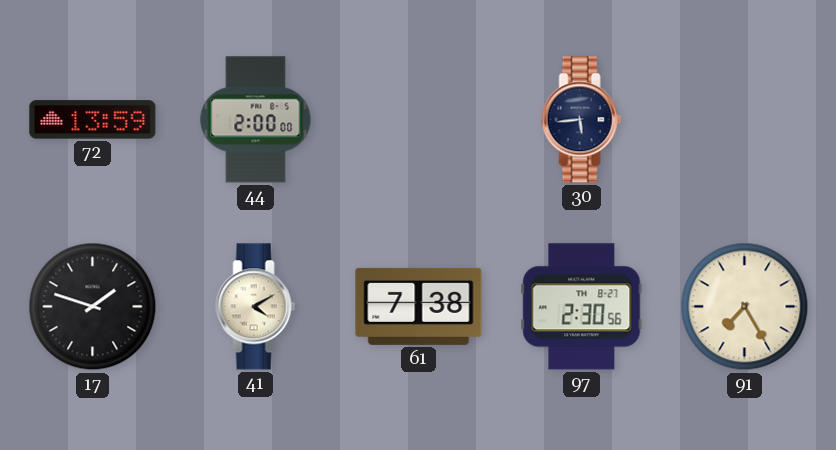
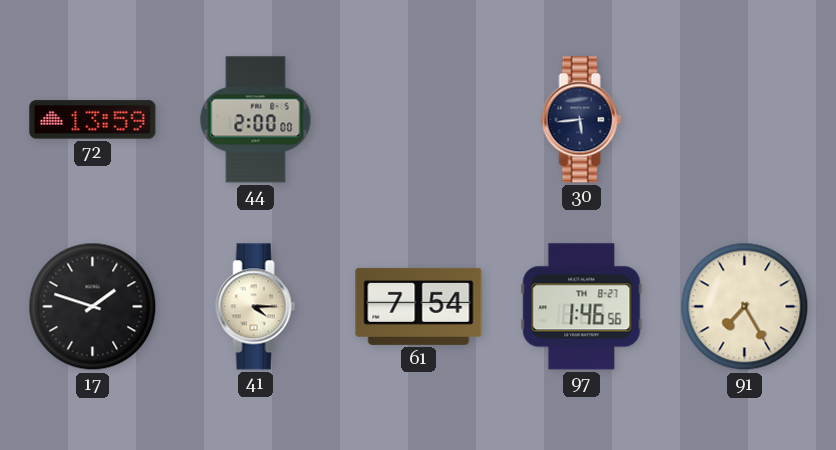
41: 4:10 -> 4:15 (256, 307)
61: 7:38 -> 7:54 (419, 306)
97: 2:30 -> 1:46 (582, 307)
